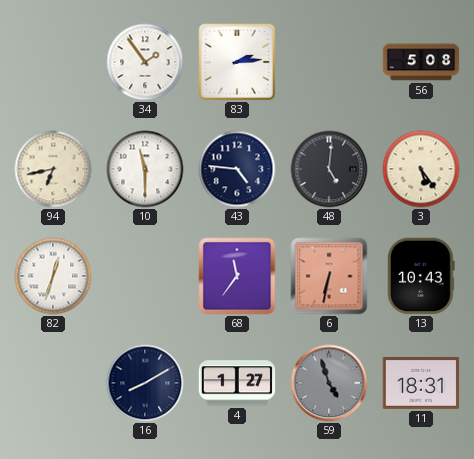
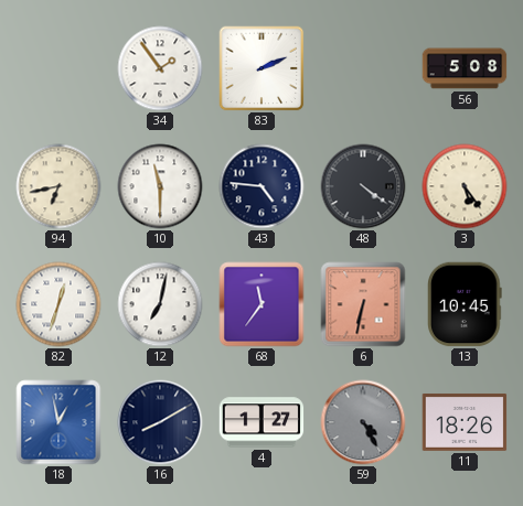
83: 2:14 -> 2:11 (261, 68)
48: 5:01 -> 4:21 (363, 186)
12: none -> 7:02 (160, 304)
13: 10:43 -> 10:45 (466, 304)
18: none -> 12:58 (58, 422)
59: 4:57 -> 4:25 (363, 422)
11: 18:31 -> 18:26 (465, 422)
